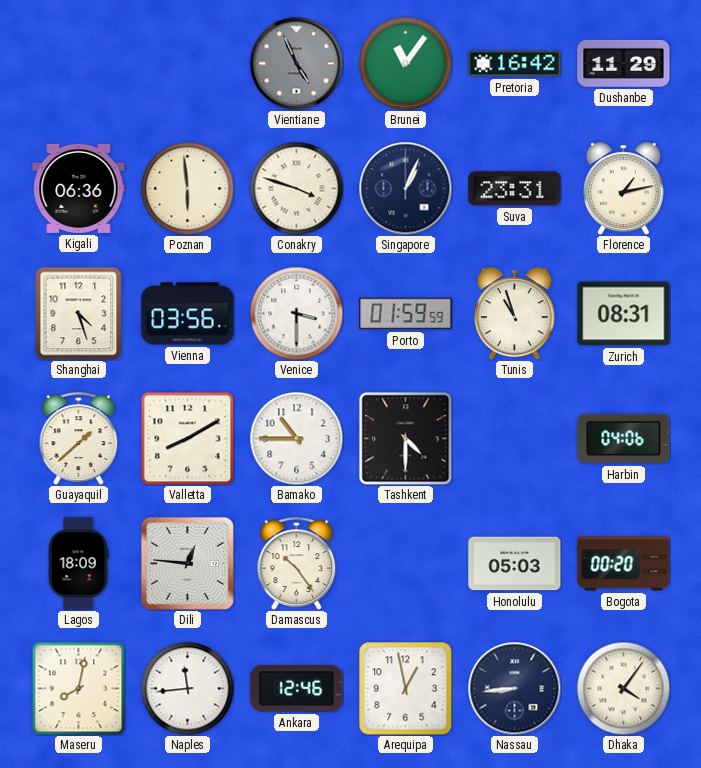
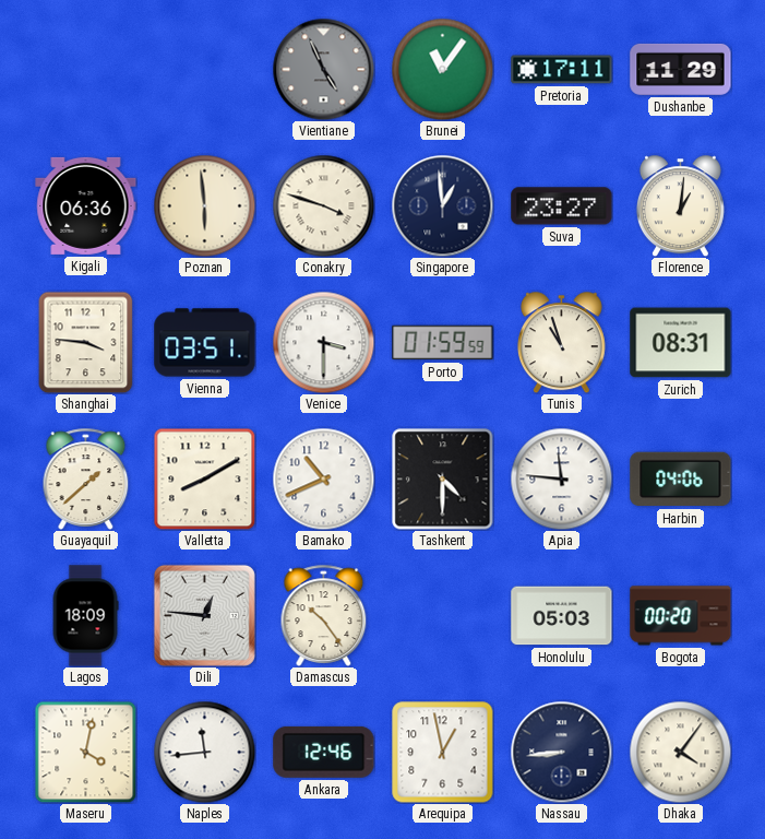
Pretoria: 16:42 -> 17:11 (562, 70)
Singapore: 1:04 -> 12:59 (442, 205)
Suva: 23:31 -> 23:27 (562, 206)
Florence: 1:13 -> 1:01 (680, 205)
Shanghai: 4:27 -> 3:46 (86, 342)
Vienna: 03:56 -> 03:51 (205, 343)
Bamako: 10:45 -> 10:41 (323, 478)
Apia: none -> 11:46 (561, 478)
Maseru: 8:02 -> 4:02 (85, 752)
